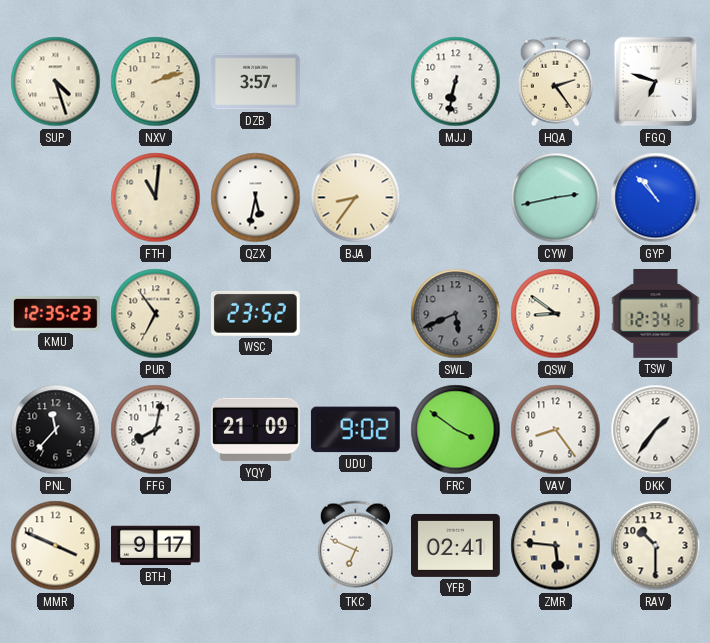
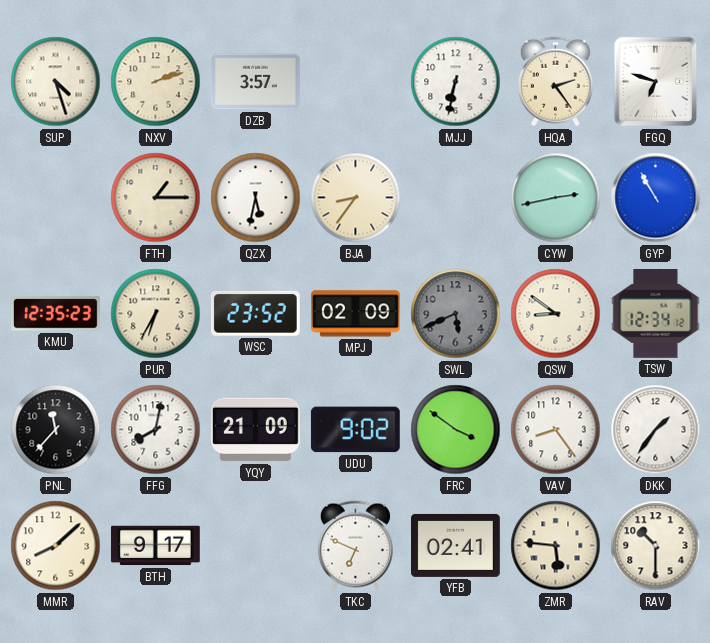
FTH: 11:01 -> 1:15 (156, 198)
GYP: 10:53 -> 10:55 (656, 198)
PUR: 6:54 -> 6:35 (156, 314)
MPJ: none -> 02:09 (356, 314)
MMR: 3:49 -> 8:08 (56, 546)
